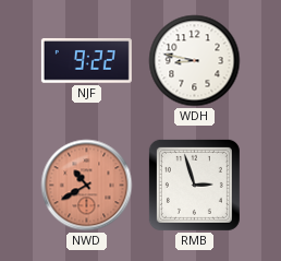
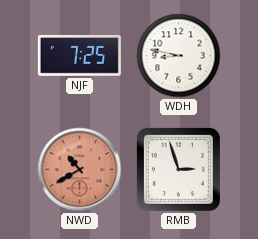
NJF: 9:22 -> 7:25 (79, 56)
